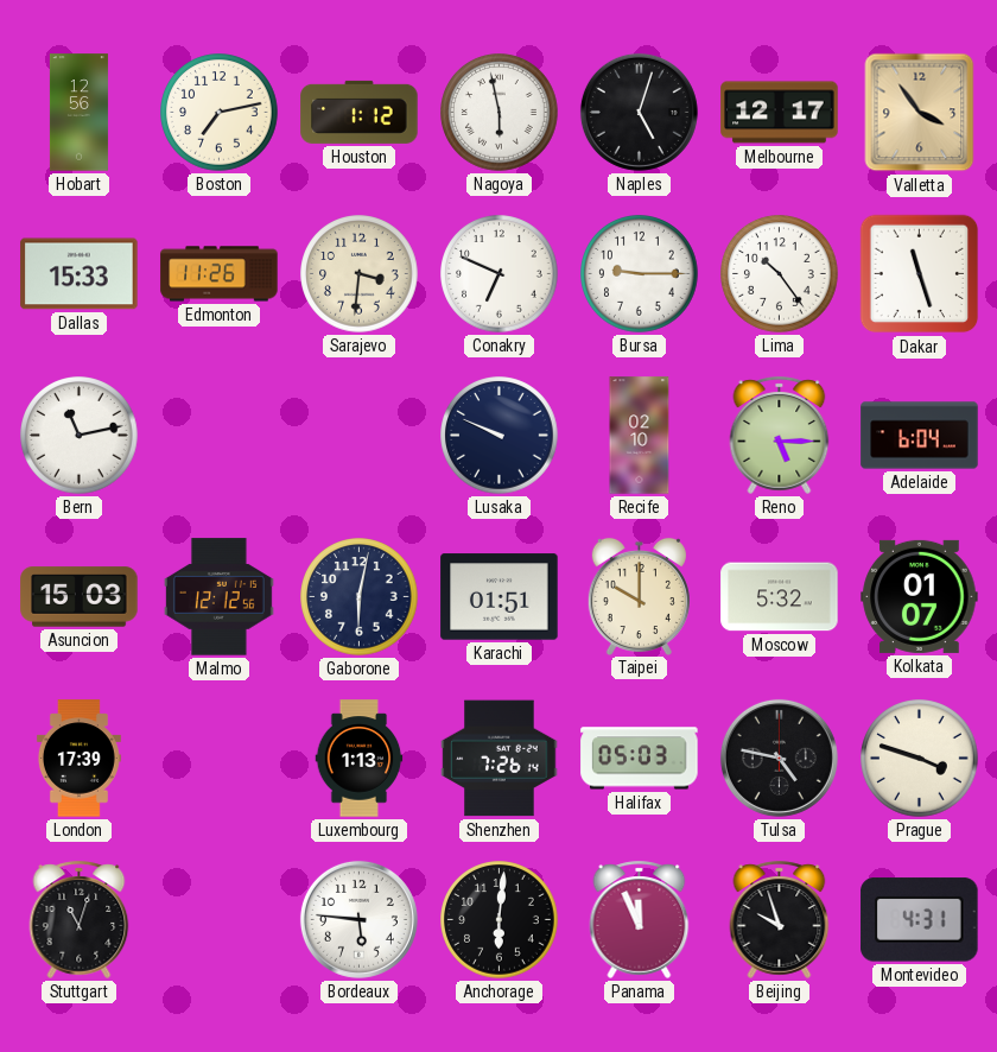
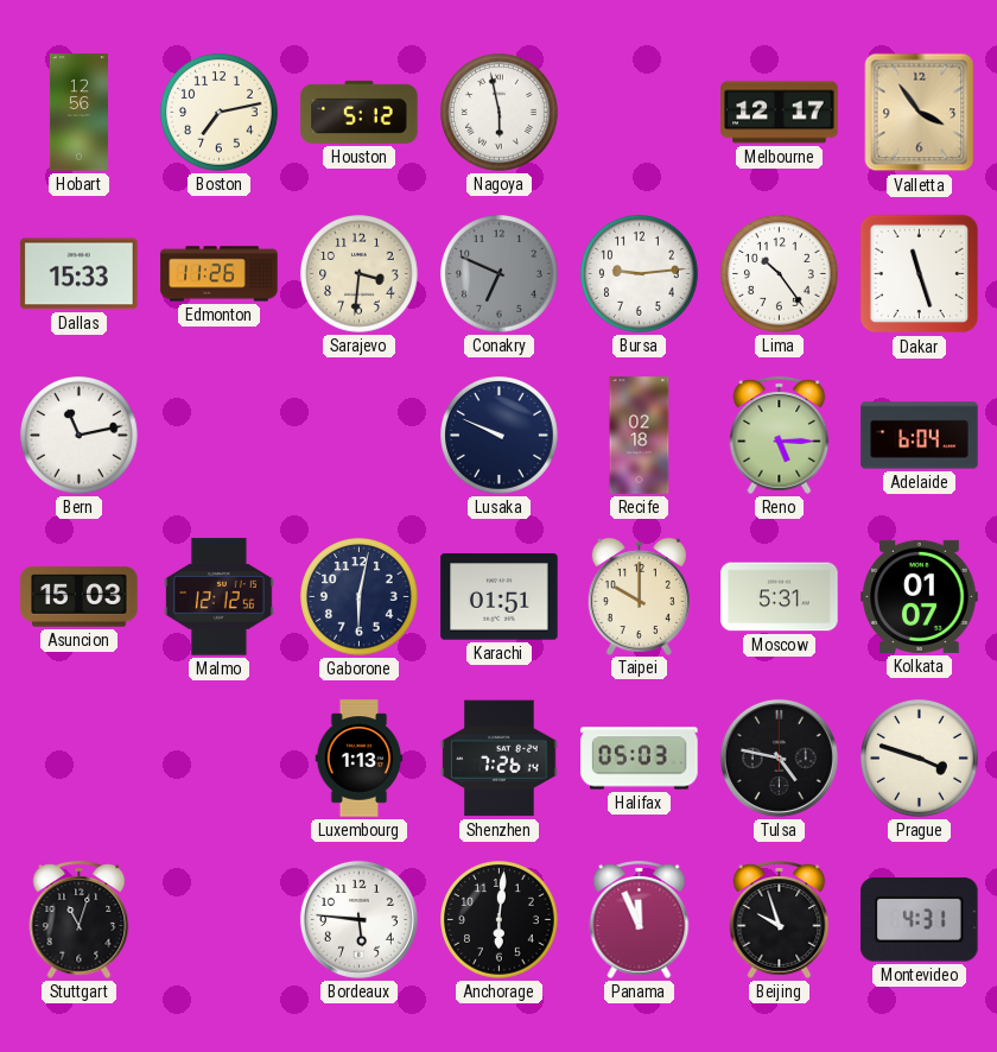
Houston: 1:12 -> 5:12 (360, 112)
Naples: 5:03 -> none (639, 112)
Conakry dial: white -> grey (500, 274)
Bursa: 9:15 -> 9:14 (640, 274)
Recife: 02:10 -> 02:18 (640, 436)
Moscow: 5:32 -> 5:31 (780, 597)
London: 17:39 -> none (78, 759)
